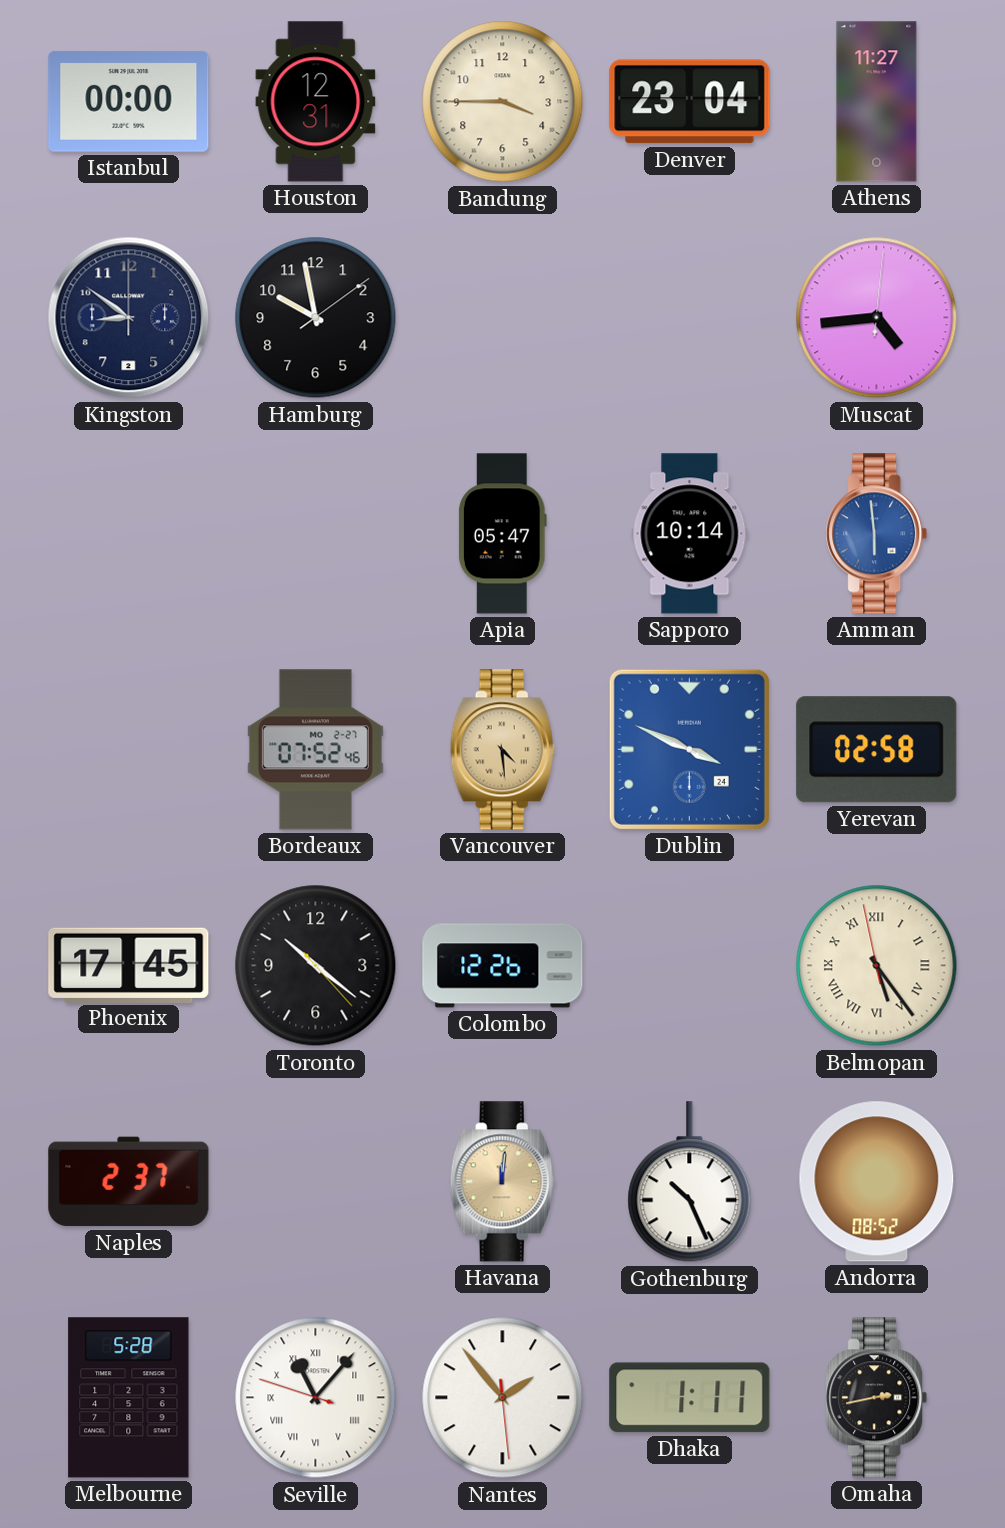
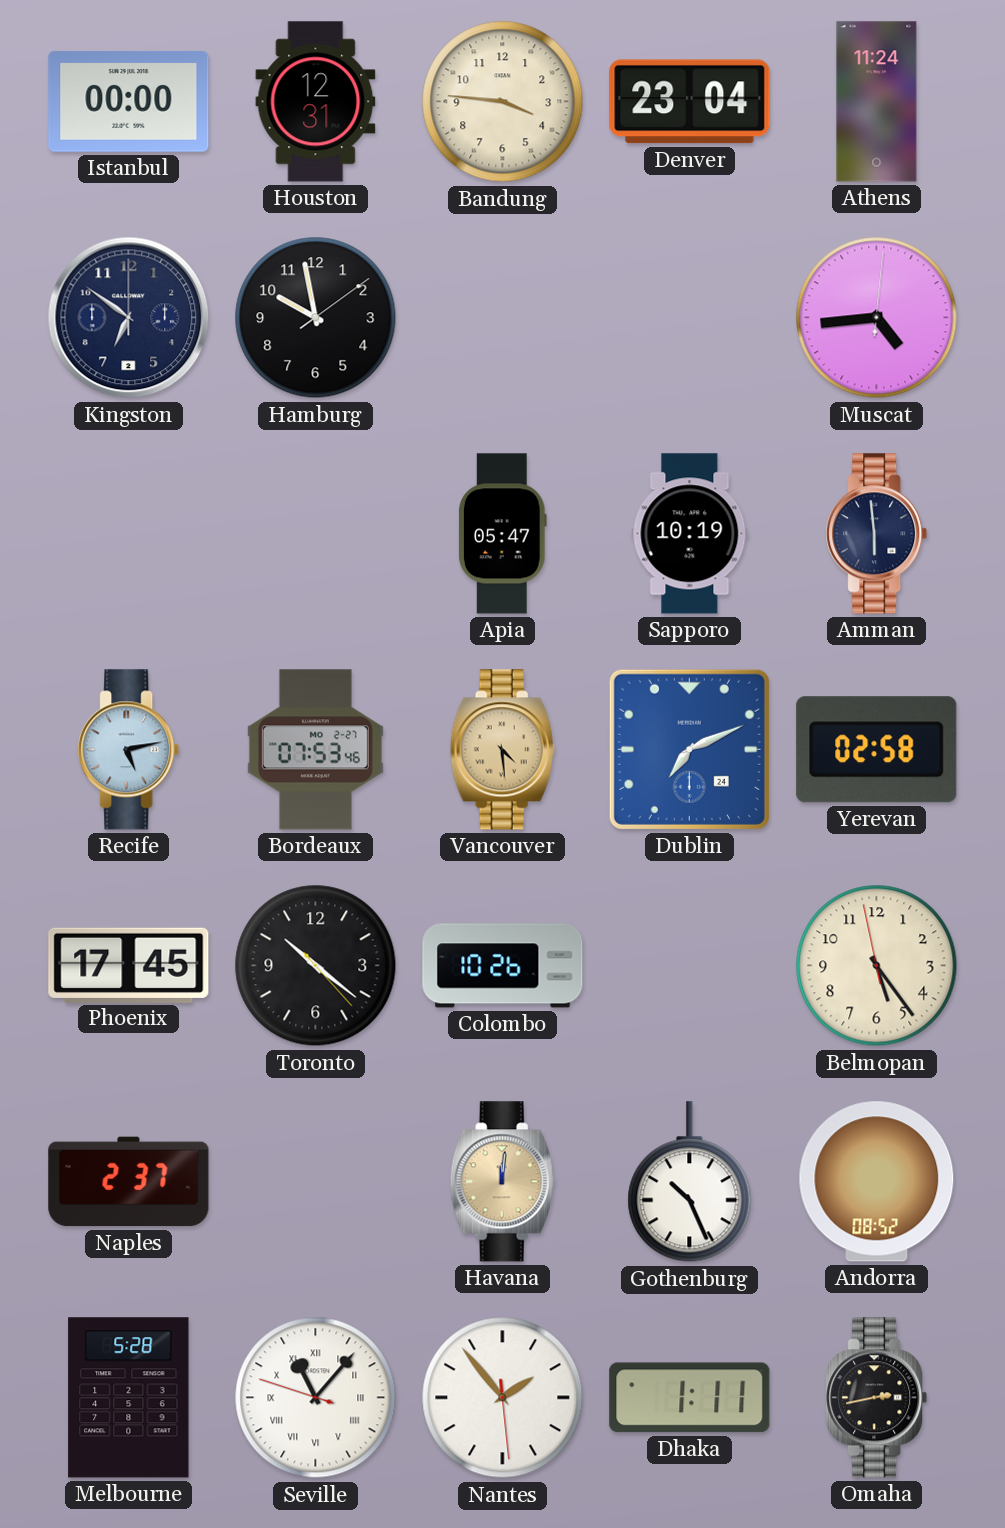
Bandung: 3:45 -> 3:46 (503, 102)
Athens: 11:27 -> 11:24 (877, 102)
Kingston: 8:51 -> 6:51 (129, 318)
Sapporo: 10:14 -> 10:19 (690, 534)
Amman dial: blue -> navy (877, 534)
Recife: none -> 5:13 (129, 750)
Bordeaux: 07:52 -> 07:53 (315, 750)
Dublin: 3:49 -> 7:11 (689, 749)
Colombo: 12:26 -> 10:26 (503, 966)
Belmopan numerals: Roman -> Arabic (877, 966)
